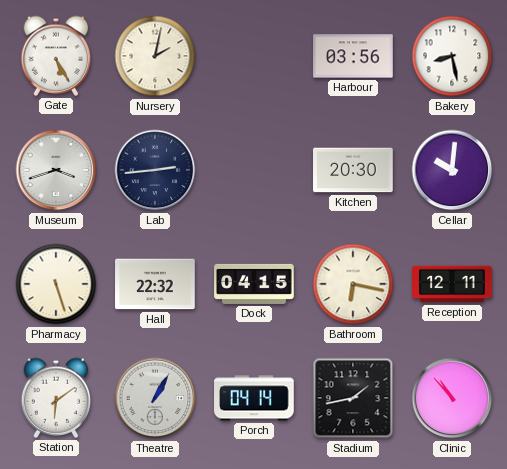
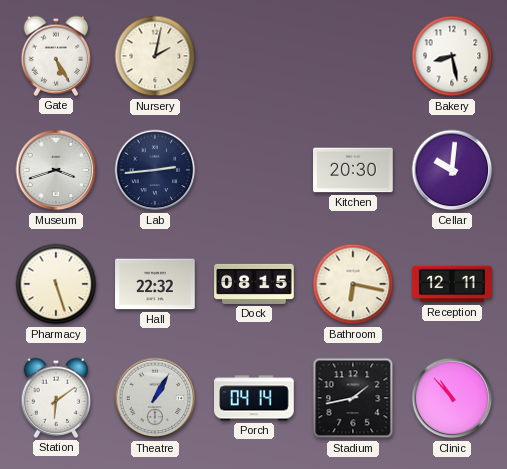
Harbour: 03:56 -> none (353, 56)
Dock: 04:15 -> 08:15 (254, 284)
